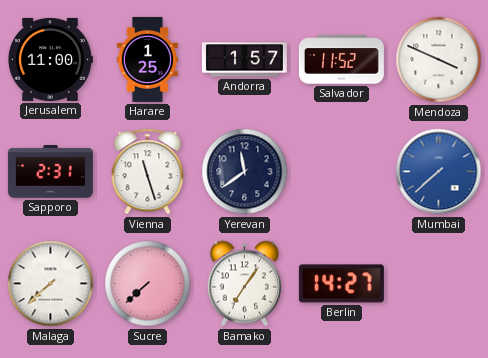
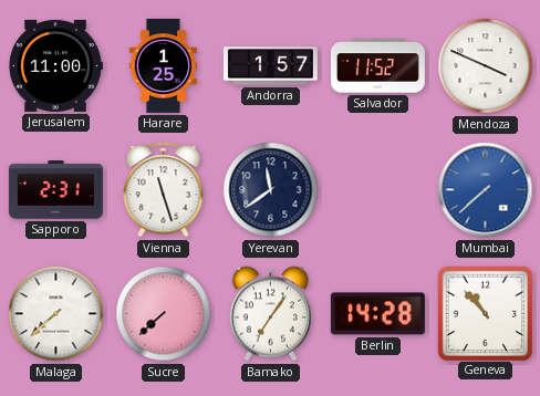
Berlin: 14:27 -> 14:28 (377, 314)
Geneva: none -> 10:53 (485, 313)
